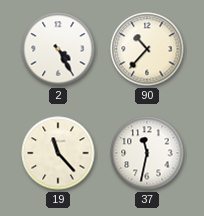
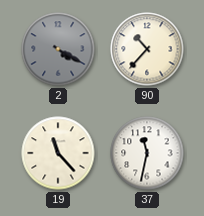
2: 4:25 -> 4:20 (58, 49)
2 dial: white -> grey (58, 49)
